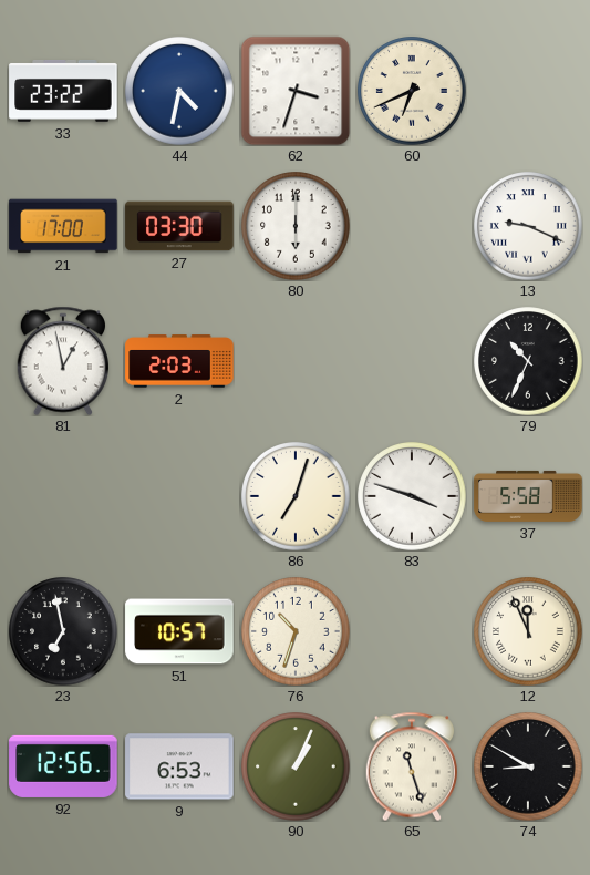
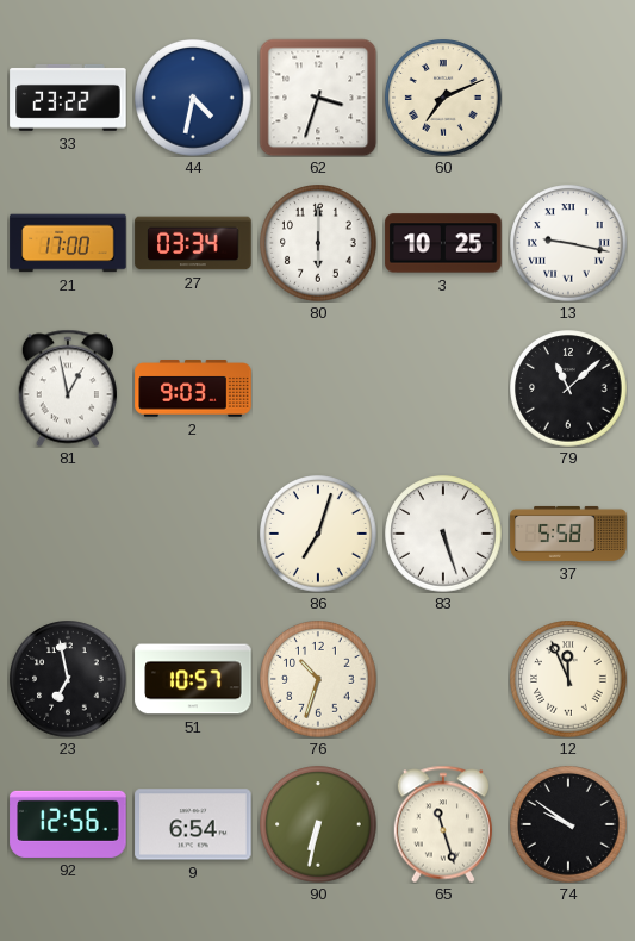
60: 6:41 -> 7:11 (443, 98)
27: 03:30 -> 03:34 (193, 243)
3: none -> 10:25 (443, 243)
13: 9:19 -> 9:17 (568, 243)
2: 2:03 -> 9:03 (193, 388)
79: 10:34 -> 11:08 (568, 388)
83: 3:48 -> 5:27 (443, 534)
9: 6:53 -> 6:54 (193, 824)
90: 1:04 -> 6:32 (318, 824)
74: 8:50 -> 9:51 (568, 824)
